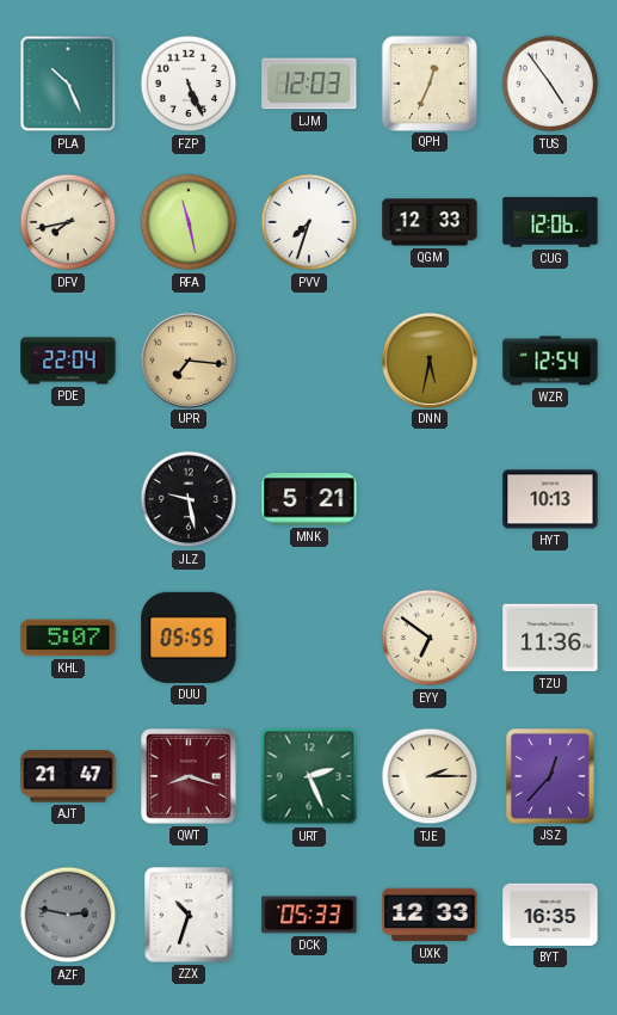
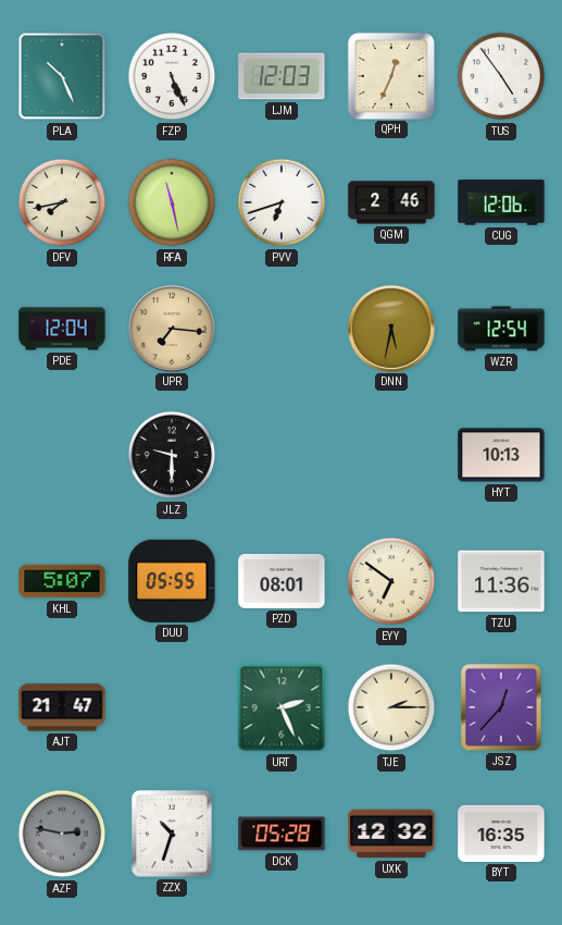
PVV: 7:33 -> 6:42 (282, 202)
QGM: 12:33 -> 2:46 (391, 202)
PDE: 22:04 -> 12:04 (62, 329)
JLZ: 9:28 -> 9:30 (172, 455)
MNK: 5:21 -> none (309, 499)
PZD: none -> 08:01 (282, 581)
QWT: 8:18 -> none (189, 776)
DCK: 05:33 -> 05:28 (282, 834)
UXK: 12:33 -> 12:32 (391, 834)
